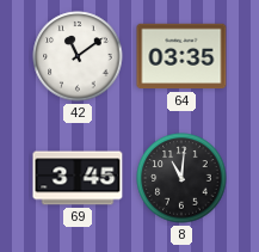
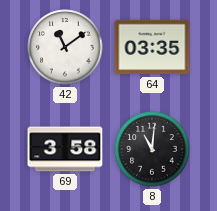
69: 3:45 -> 3:58 (65, 149)
